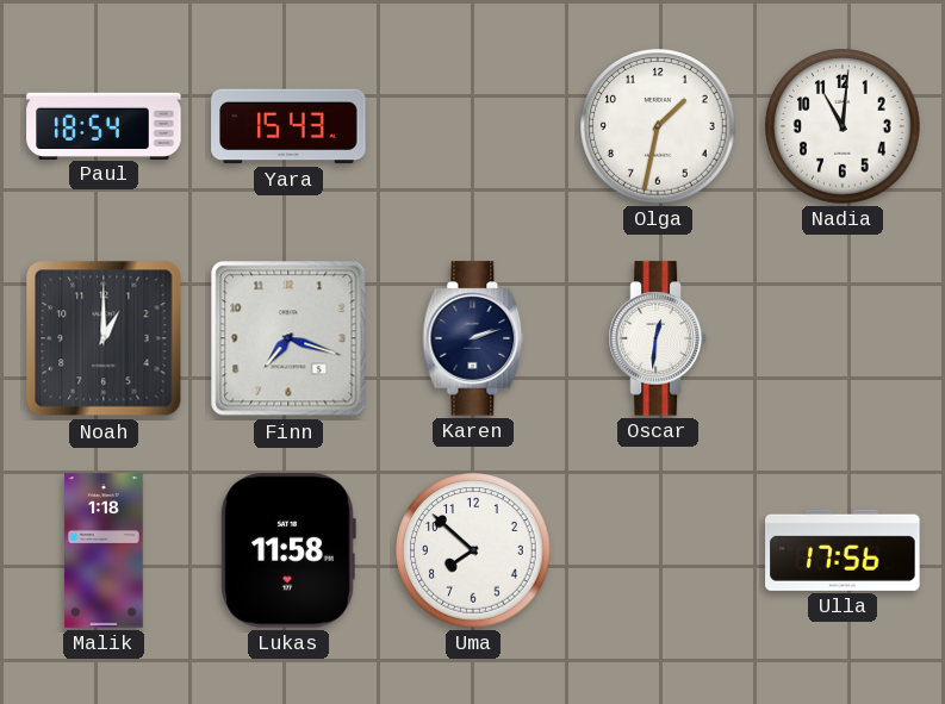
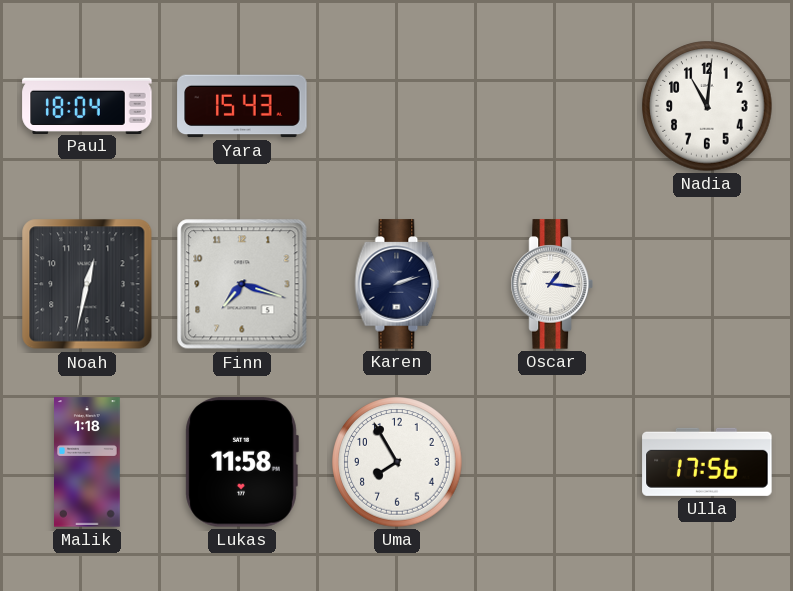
Paul: 18:54 -> 18:04 (87, 105)
Olga: 1:32 -> none (658, 126)
Noah: 1:00 -> 12:32 (87, 284)
Oscar: 12:31 -> 1:16 (552, 284)
Uma: 7:52 -> 7:55 (397, 462)
